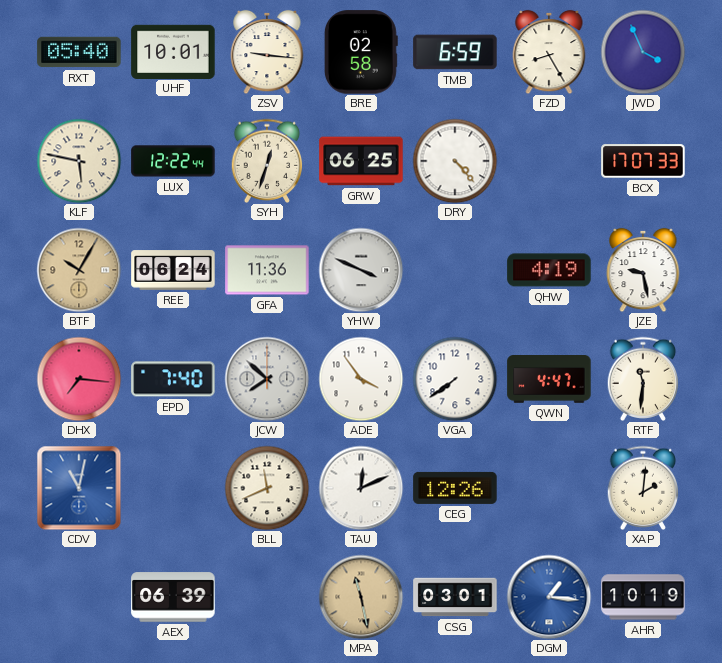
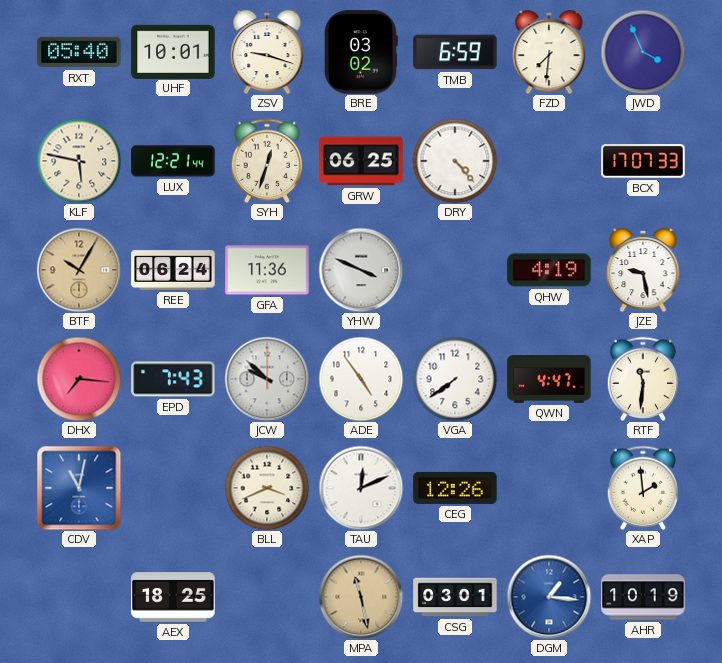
ZSV: 9:16 -> 9:18 (267, 52)
BRE: 02:58 -> 03:02 (361, 52)
FZD: 8:25 -> 7:31 (549, 52)
LUX: 12:22 -> 12:21 (173, 161)
EPD: 7:40 -> 7:43 (173, 379)
JCW: 7:52 -> 9:52 (267, 379)
ADE: 3:54 -> 4:54 (361, 379)
BLL: 11:41 -> 3:41 (267, 488)
XAP: 2:01 -> 1:59 (643, 487)
AEX: 06:39 -> 18:25 (173, 597)
